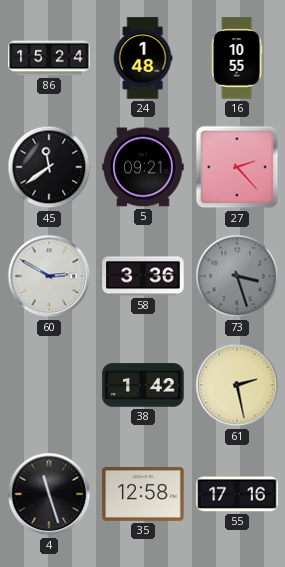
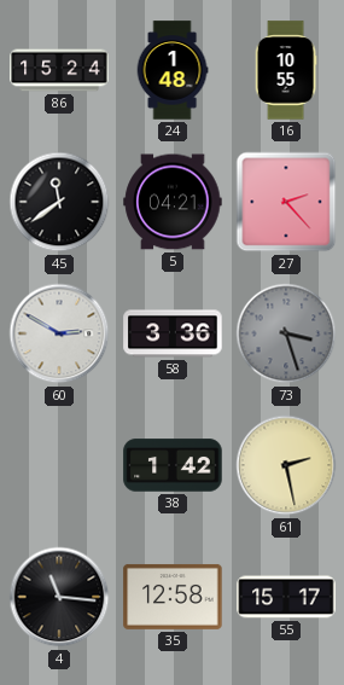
5: 09:21 -> 04:21 (173, 202)
4: 11:27 -> 11:16 (59, 597)
55: 17:16 -> 15:17 (286, 597)
